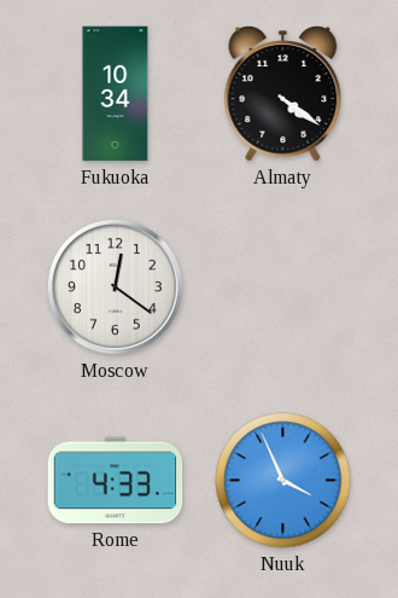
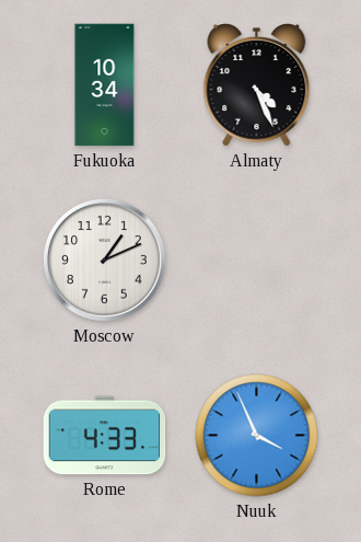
Almaty: 4:21 -> 4:26 (257, 85)
Moscow: 12:21 -> 1:11 (104, 260)
